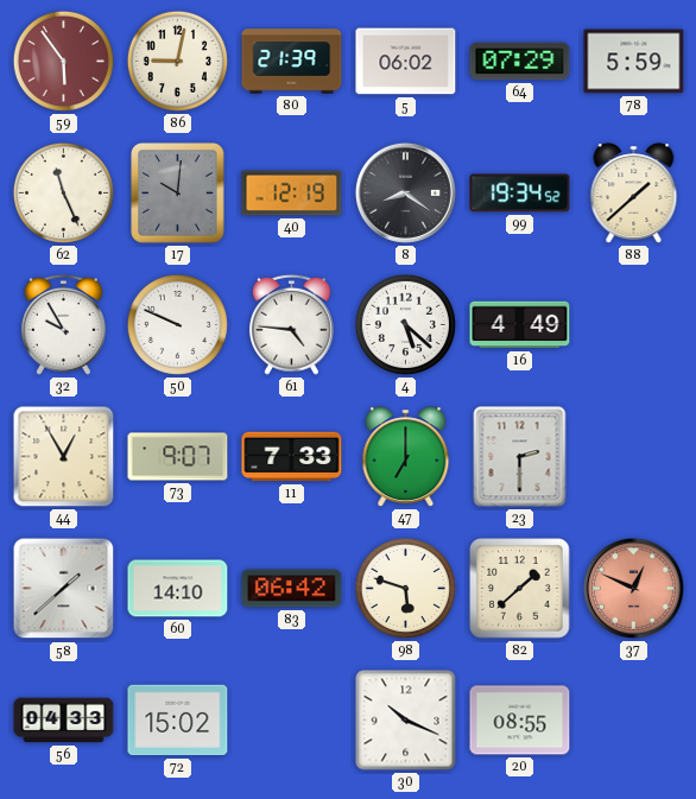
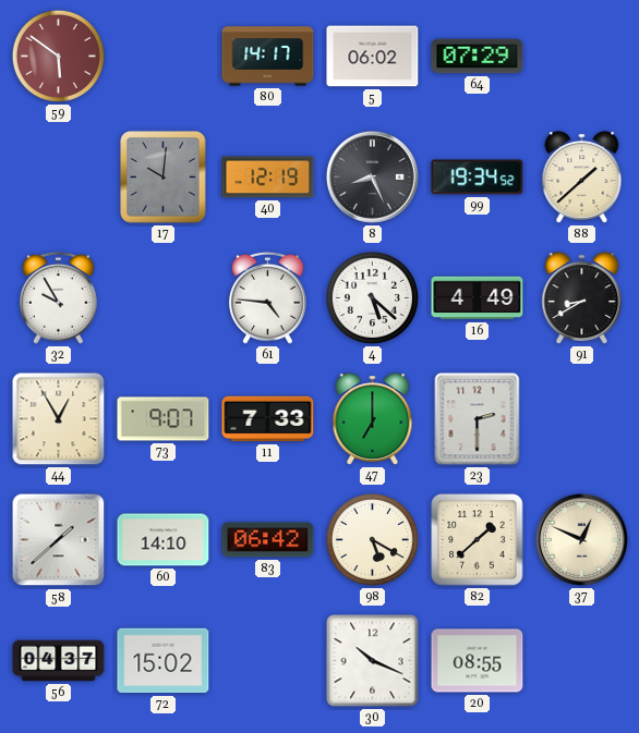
59: 5:54 -> 5:51 (58, 56)
86: 9:02 -> none (177, 61)
80: 21:39 -> 14:17 (268, 57)
78: 5:59 -> none (634, 62)
62: 11:26 -> none (63, 192)
8: 8:21 -> 8:26 (372, 176)
50: 9:49 -> none (177, 324)
91: none -> 8:40 (582, 298)
98: 5:48 -> 5:20 (372, 539)
37 dial: salmon -> cream (581, 539)
56: 04:33 -> 04:37 (59, 661)
